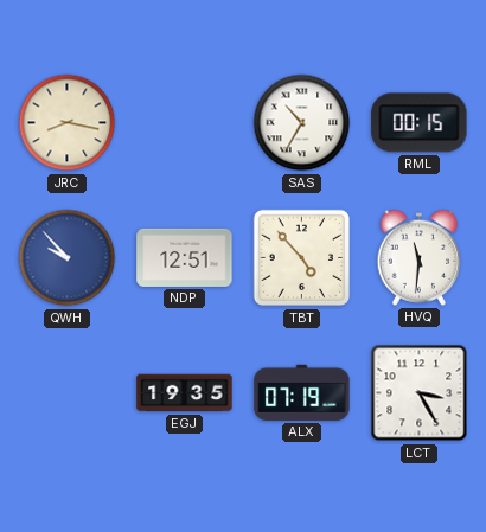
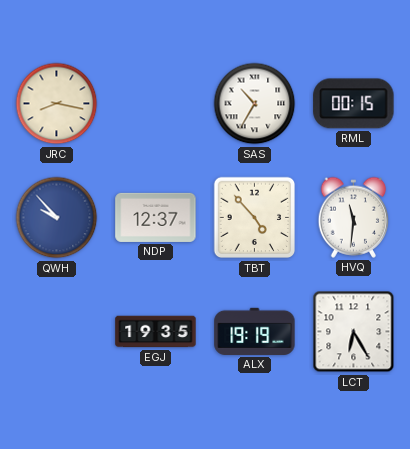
NDP: 12:51 -> 12:37 (156, 217)
ALX: 07:19 -> 19:19 (255, 331)
LCT: 3:25 -> 6:25 (354, 332)
